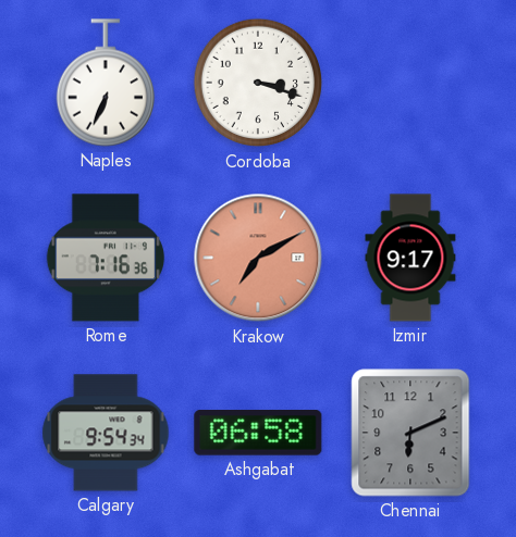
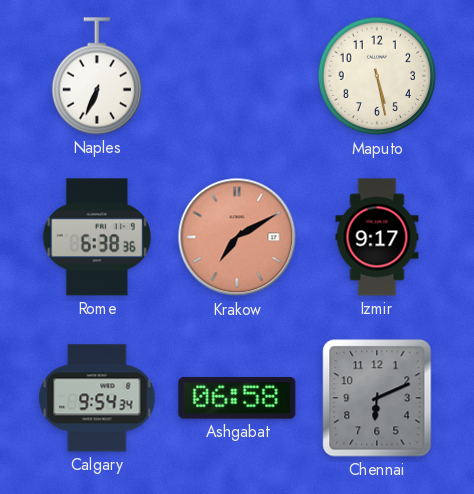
Cordoba: 3:18 -> none (258, 83)
Maputo: none -> 5:28 (377, 76)
Rome: 7:16 -> 6:38 (97, 237)
